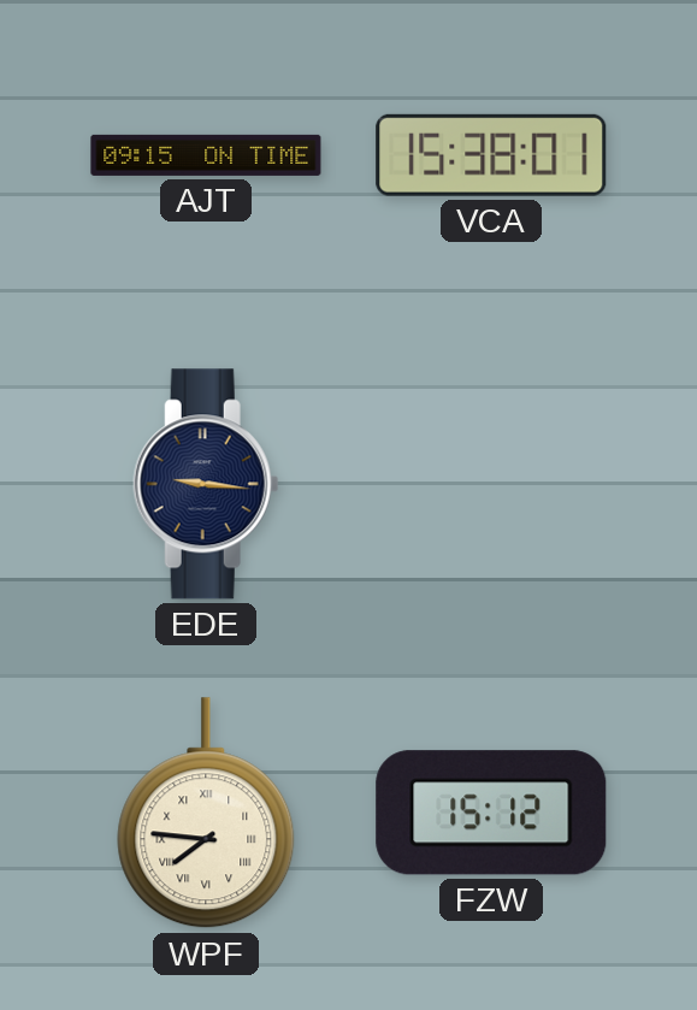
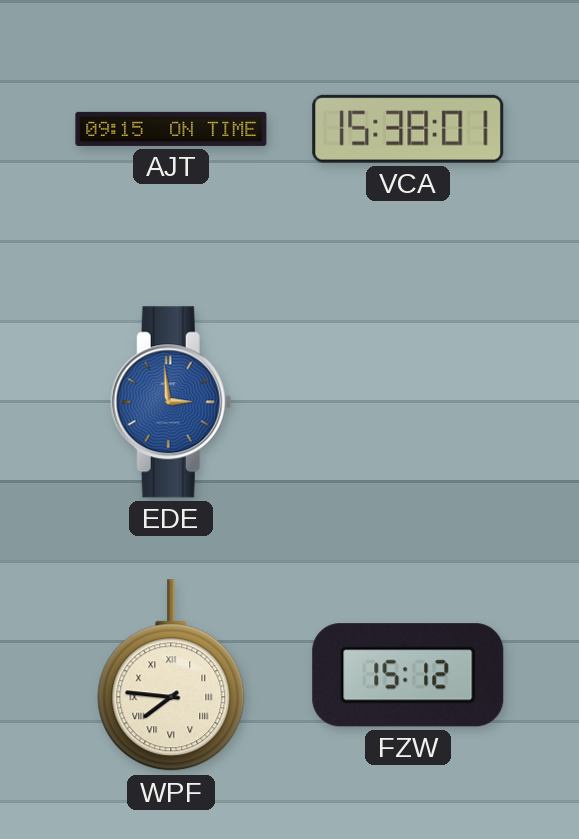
EDE: 9:16 -> 2:59 (171, 402)
EDE dial: navy -> blue (171, 402)
